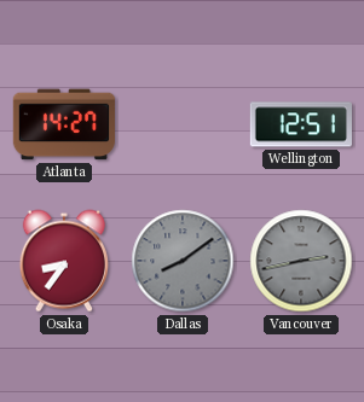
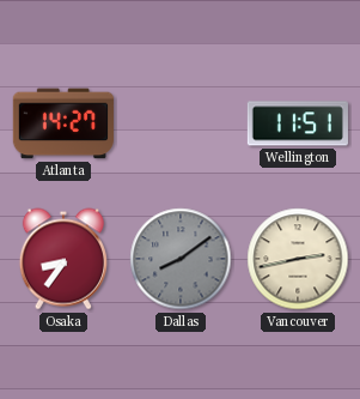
Wellington: 12:51 -> 11:51 (298, 123)
Vancouver dial: grey -> cream (298, 259)
